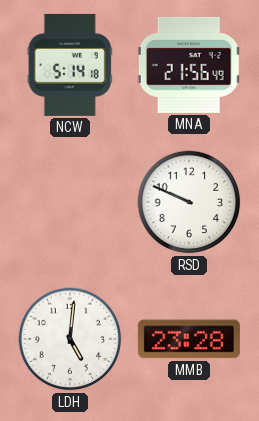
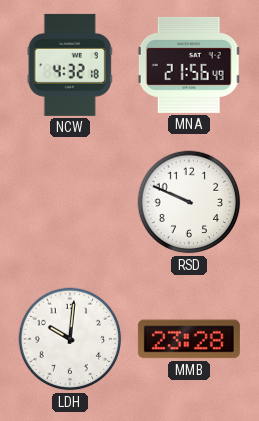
NCW: 5:14 -> 4:32 (70, 65)
LDH: 5:01 -> 10:01 (70, 339)
